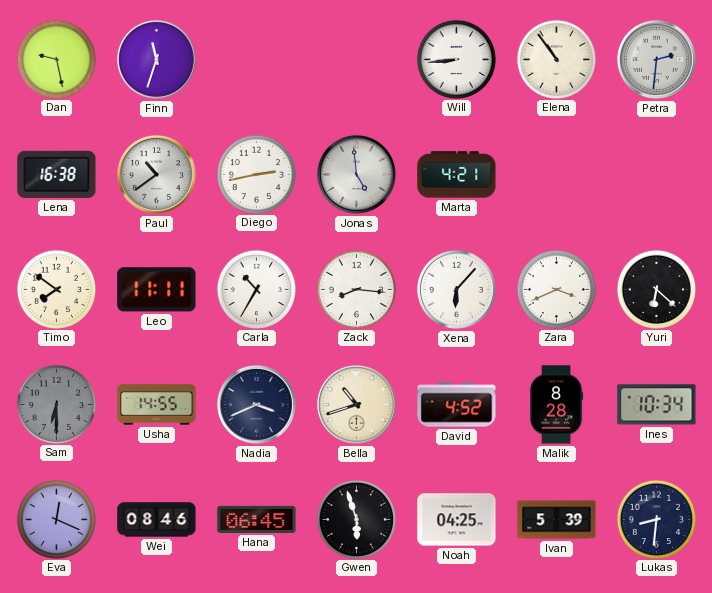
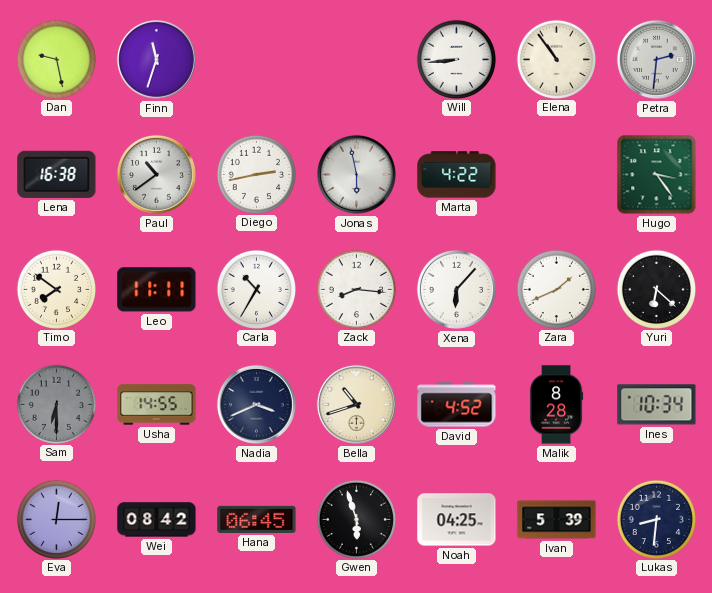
Jonas: 4:59 -> 5:58 (356, 174)
Marta: 4:21 -> 4:22 (457, 175)
Hugo: none -> 3:24 (657, 175)
Zara: 3:41 -> 1:41 (556, 289)
Eva: 12:19 -> 12:15 (56, 519)
Wei: 08:46 -> 08:42 (157, 520)
